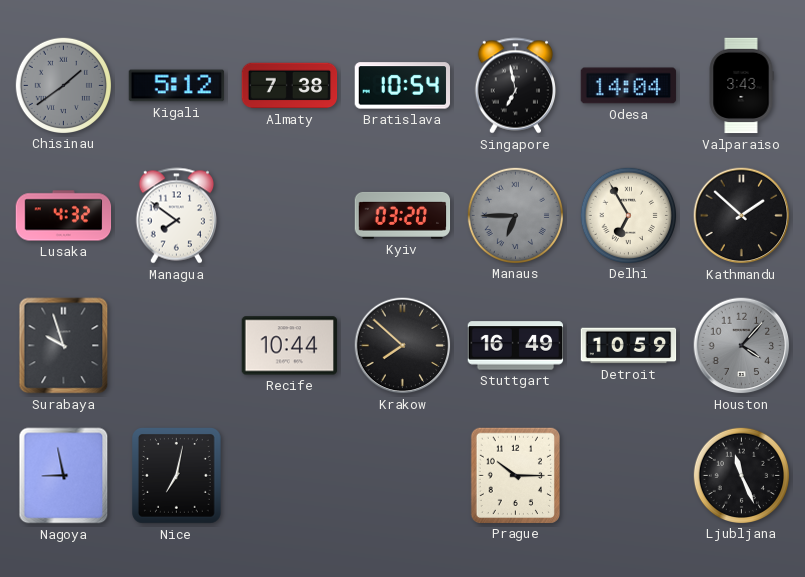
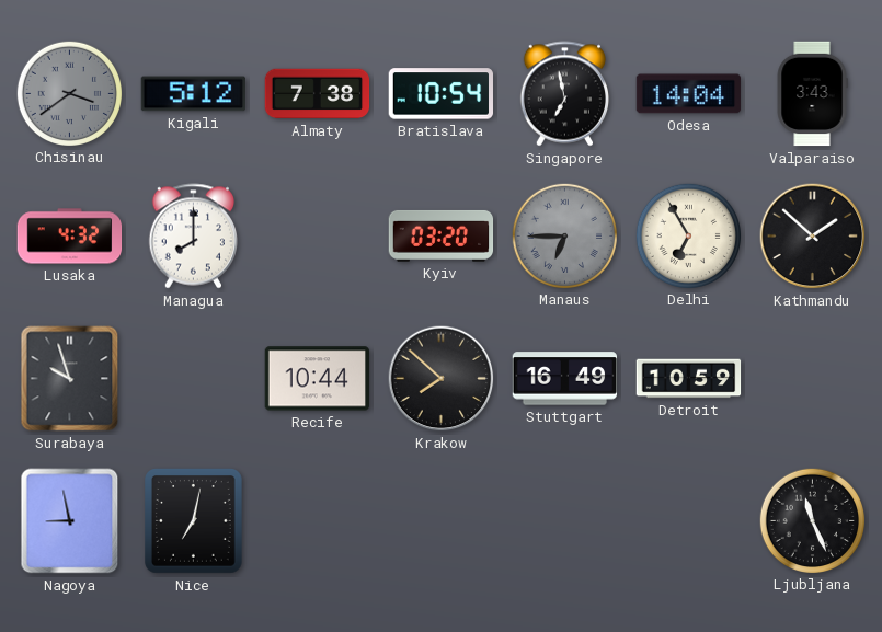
Chisinau: 1:39 -> 3:39 (69, 93)
Managua: 7:51 -> 8:00 (193, 237)
Houston: 4:07 -> none (742, 346)
Prague: 10:15 -> none (515, 475)
